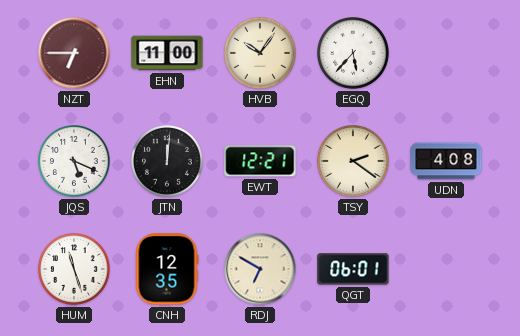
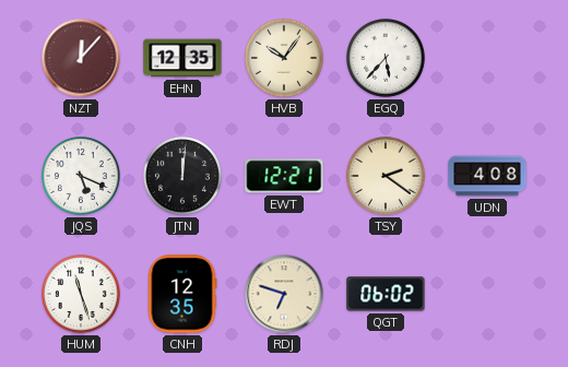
NZT: 6:45 -> 12:07 (81, 58)
EHN: 11:00 -> 12:35 (182, 58)
RDJ: 6:50 -> 6:48 (284, 294)
QGT: 06:01 -> 06:02 (386, 294)
